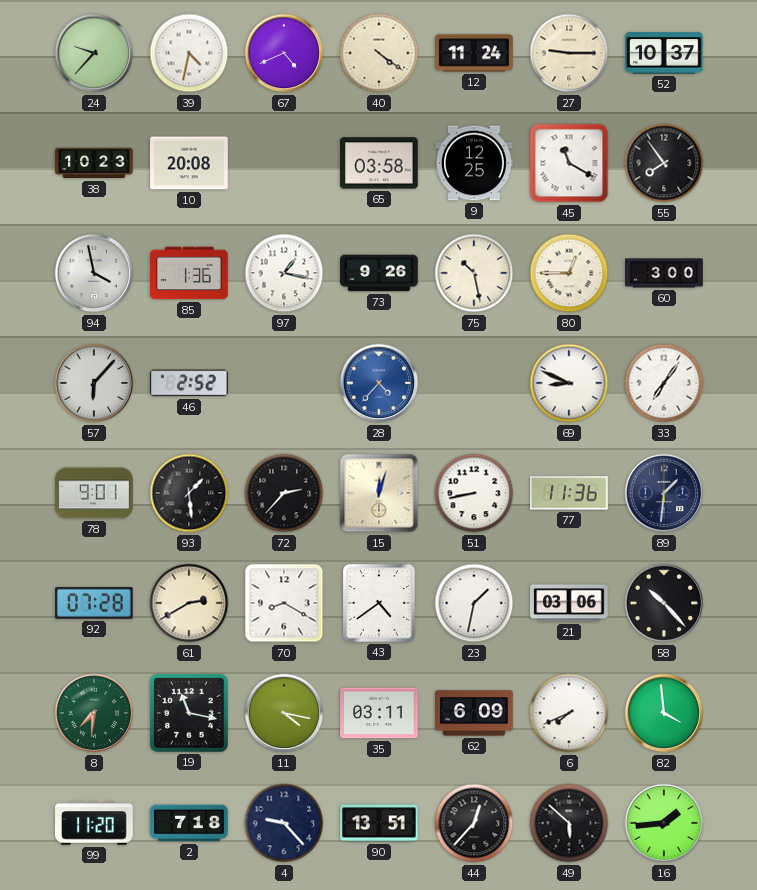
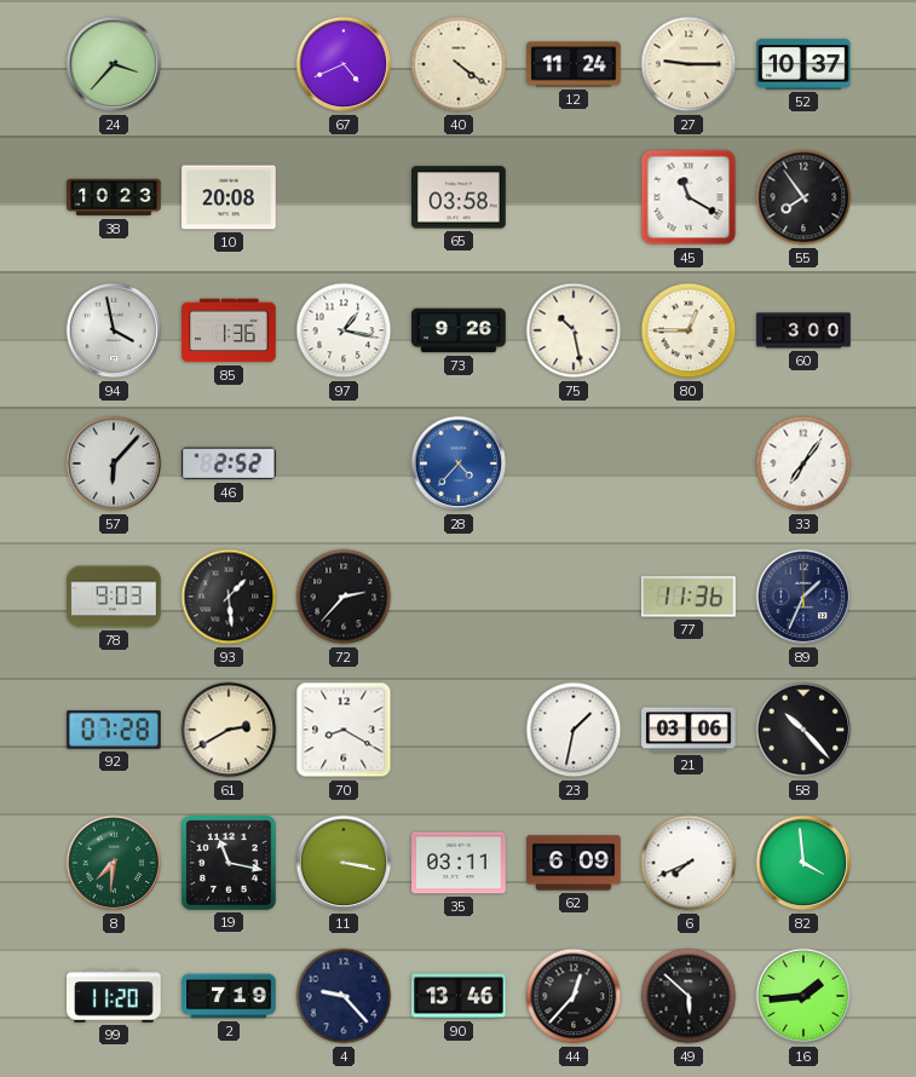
24: 9:37 -> 3:37 (114, 64)
39: 4:32 -> none (189, 53)
9: 12:25 -> none (474, 163)
69: 8:49 -> none (569, 383)
78: 9:01 -> 9:03 (114, 597)
15: 12:03 -> none (379, 493)
51: 8:43 -> none (474, 493)
89: 1:31 -> 1:34 (803, 597)
43: 4:39 -> none (379, 603)
11: 4:17 -> 3:17 (344, 863)
2: 7:18 -> 7:19 (229, 996)
90: 13:51 -> 13:46 (459, 996)
